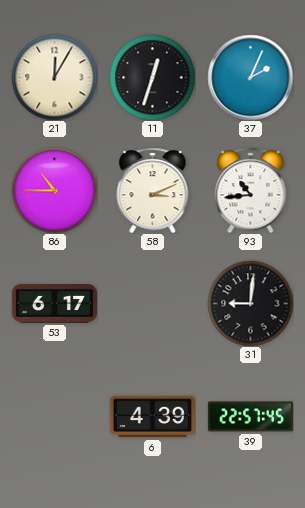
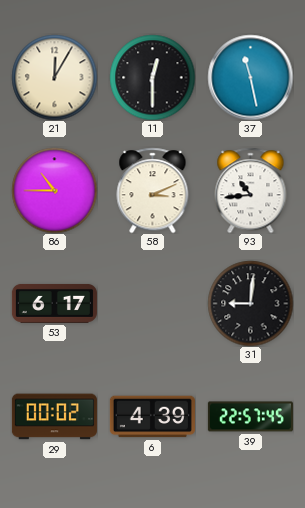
11: 12:33 -> 12:30 (152, 77)
37: 2:04 -> 11:28 (250, 77)
29: none -> 00:02 (54, 417)
